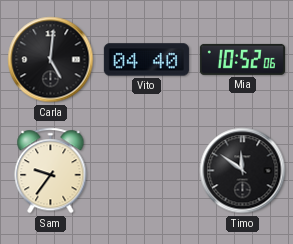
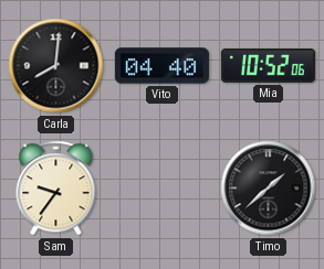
Carla: 5:01 -> 8:01 (56, 66)
Timo: 11:51 -> 1:38 (269, 189)
